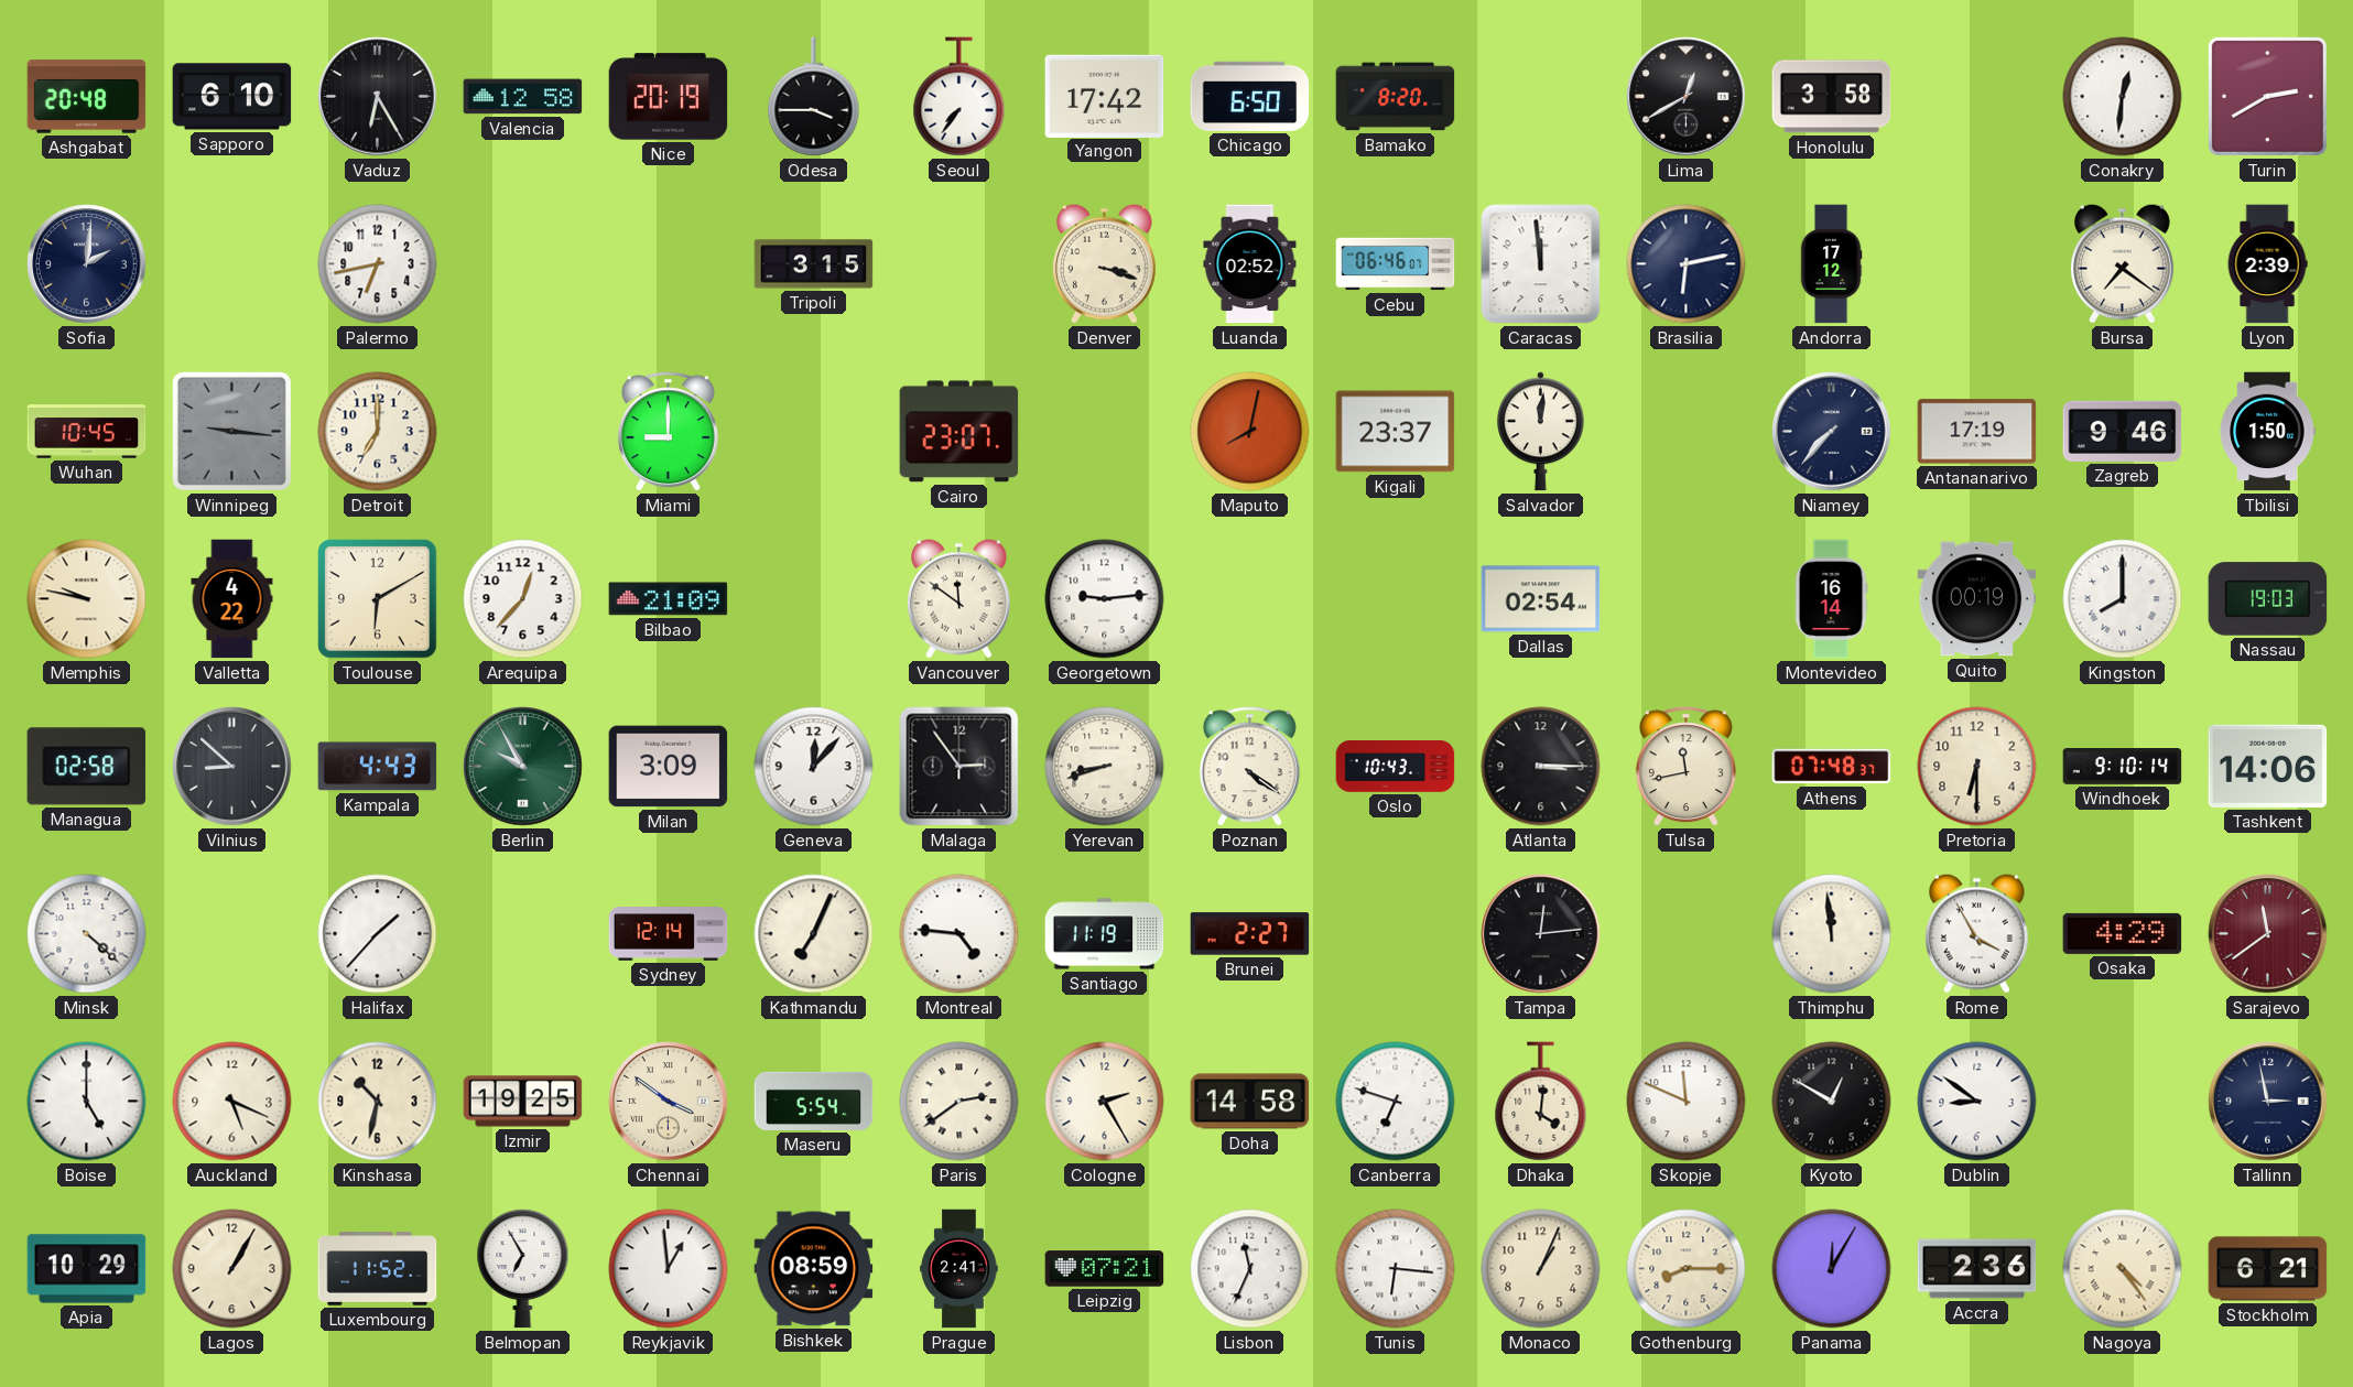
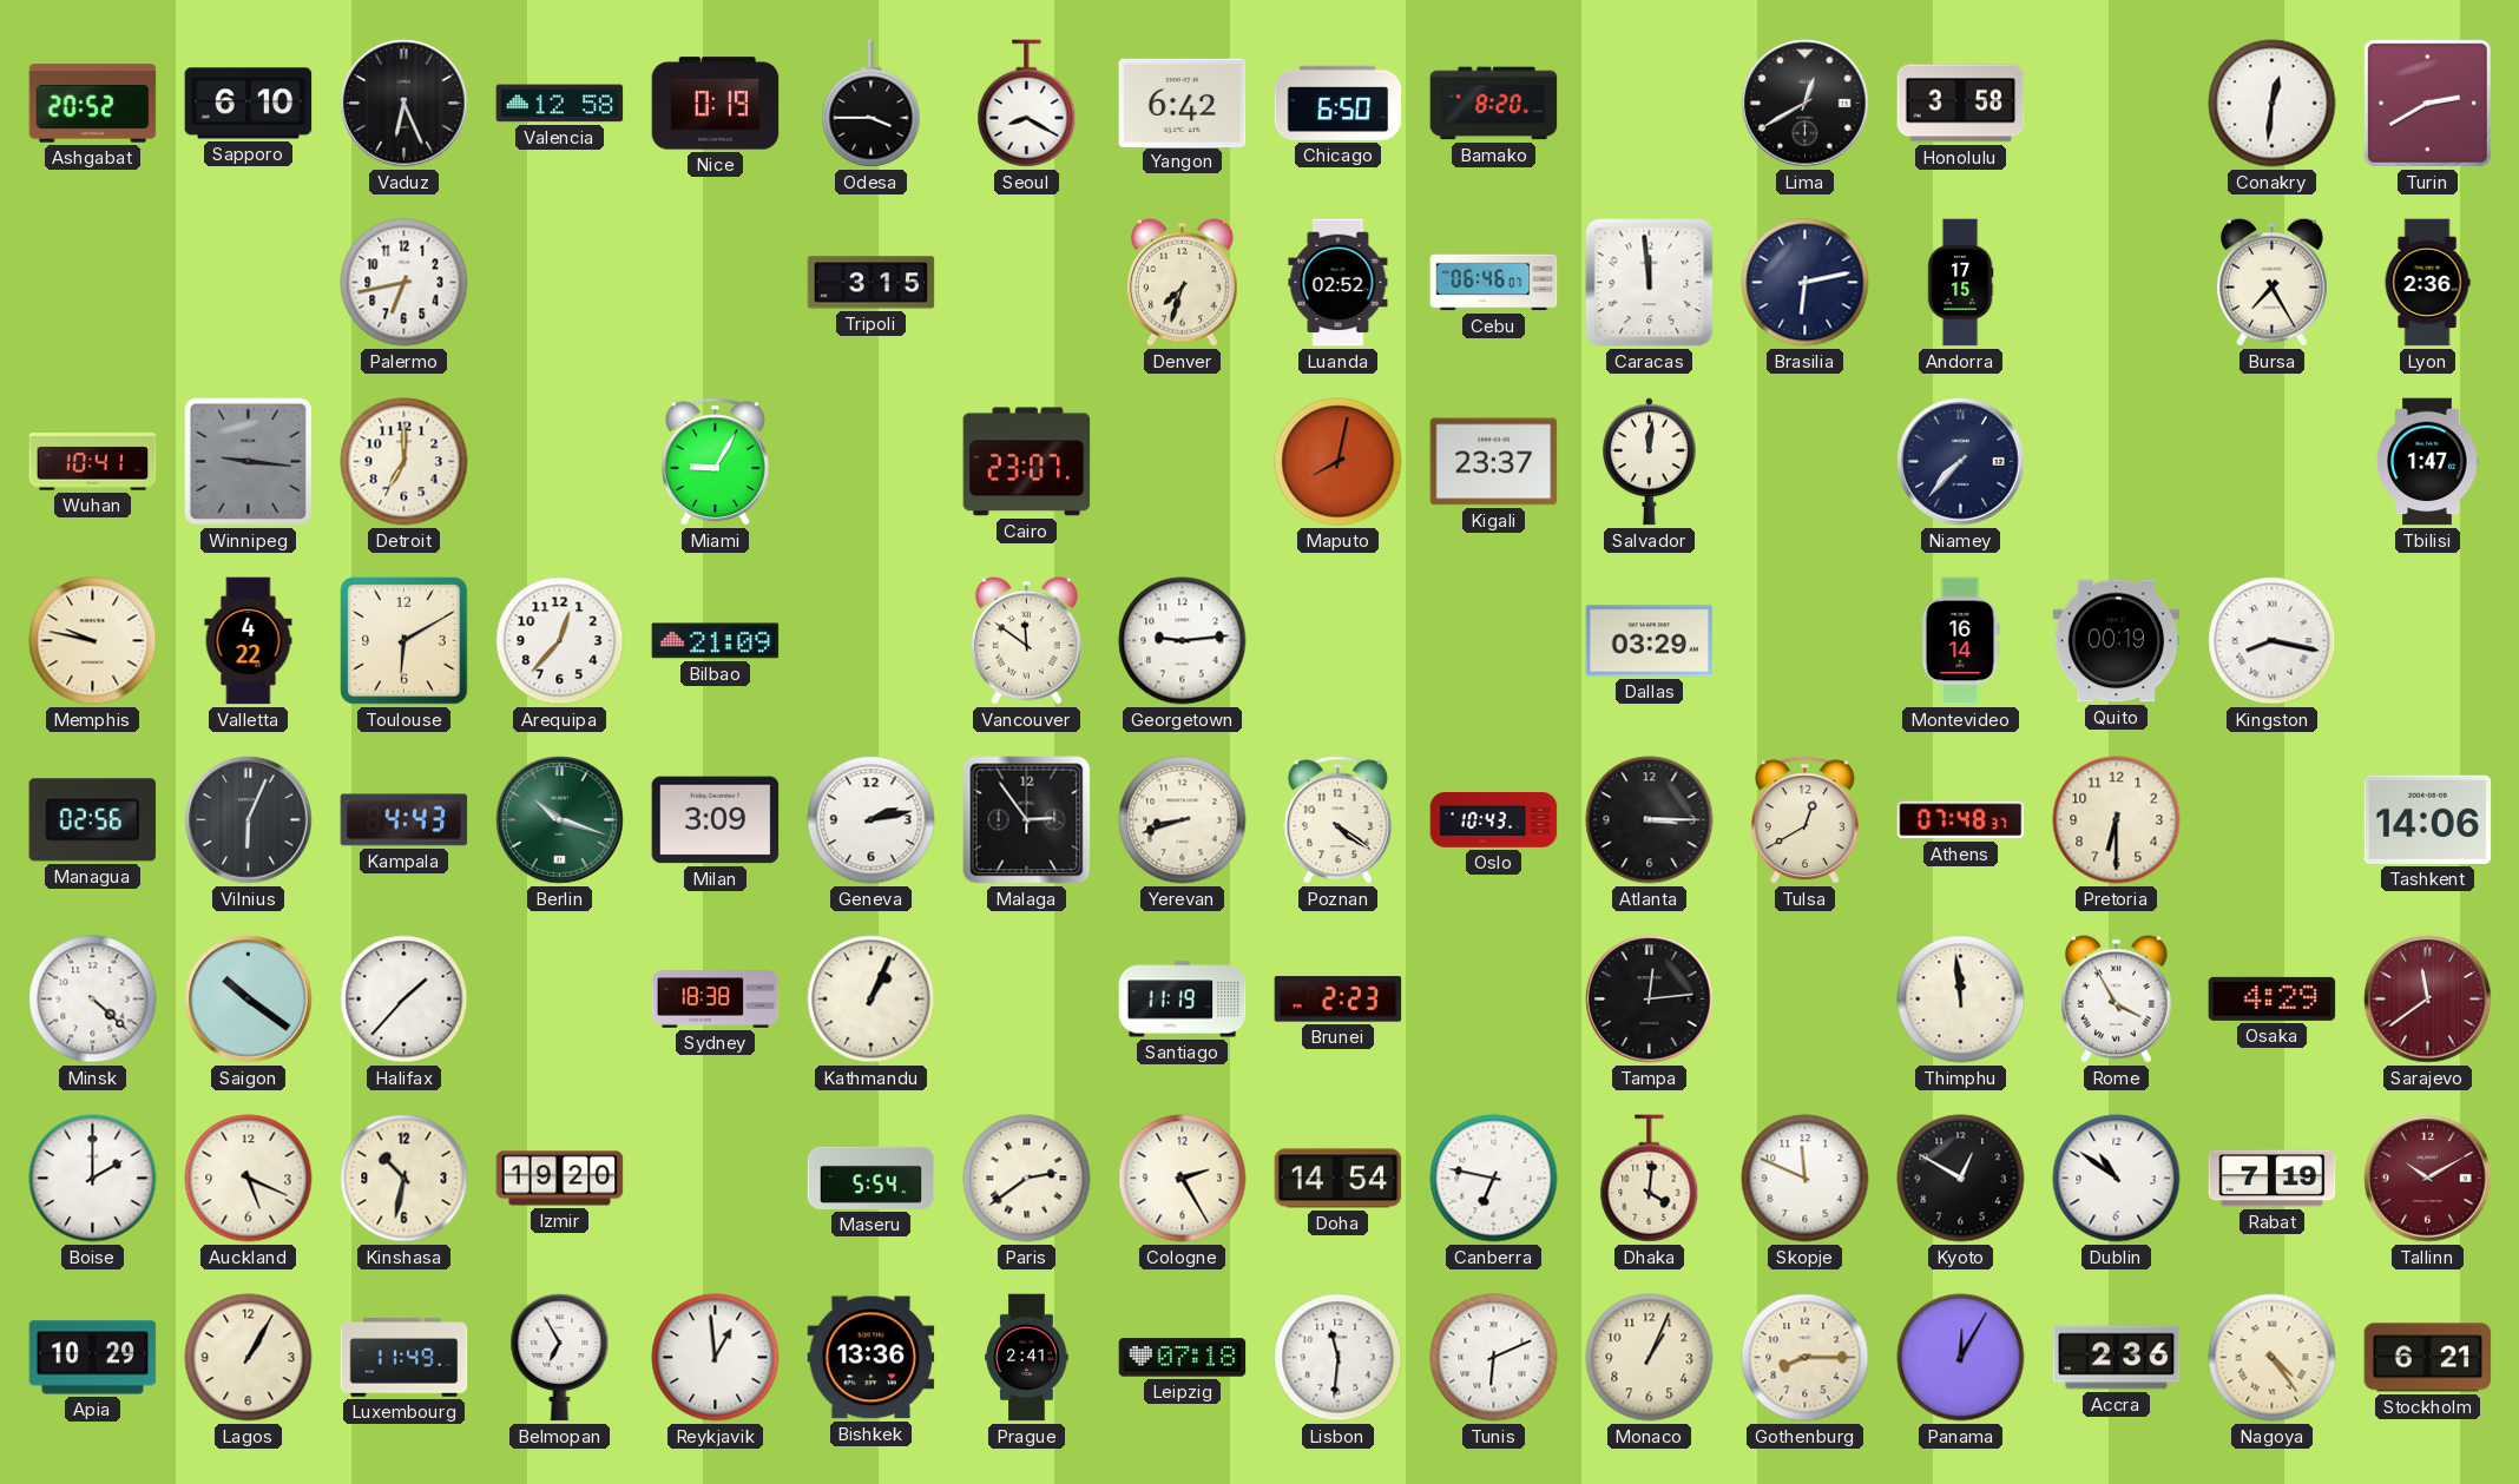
Ashgabat: 20:48 -> 20:52 (93, 104)
Vaduz: 6:25 -> 6:26 (405, 104)
Nice: 20:19 -> 0:19 (716, 104)
Seoul: 7:36 -> 8:20 (1027, 104)
Yangon: 17:42 -> 6:42 (1183, 103)
Sofia: 2:01 -> none (87, 264)
Denver: 3:18 -> 7:33 (1182, 282)
Andorra: 17:12 -> 17:15 (1960, 283)
Bursa: 7:21 -> 7:25 (2271, 282)
Lyon: 2:39 -> 2:36 (2427, 283)
Wuhan: 10:45 -> 10:41 (93, 462)
Miami: 9:00 -> 9:05 (715, 462)
Antananarivo: 17:19 -> none (1977, 432)
Zagreb: 9:46 -> none (2123, 431)
Tbilisi: 1:50 -> 1:47 (2427, 462)
Dallas: 02:54 -> 03:29 (1650, 641)
Kingston: 8:00 -> 8:17 (2273, 641)
Nassau: 19:03 -> none (2268, 599)
Managua: 02:58 -> 02:56 (93, 820)
Vilnius: 8:52 -> 6:04 (249, 820)
Berlin: 9:55 -> 10:18 (560, 820)
Geneva: 12:07 -> 2:13 (872, 820)
Tulsa: 11:43 -> 12:40 (1804, 820)
Windhoek: 9:10 -> none (2123, 767)
Saigon: none -> 10:21 (249, 1000)
Sydney: 12:14 -> 18:38 (716, 1000)
Kathmandu: 7:04 -> 1:04 (872, 1000)
Montreal: 4:46 -> none (959, 934)
Brunei: 2:27 -> 2:23 (1339, 1000)
Boise: 5:00 -> 2:00 (93, 1179)
Izmir: 19:25 -> 19:20 (560, 1179)
Chennai: 3:51 -> none (669, 1102)
Doha: 14:58 -> 14:54 (1339, 1179)
Canberra: 6:48 -> 6:47 (1494, 1179)
Dublin: 8:51 -> 10:51 (2117, 1179)
Rabat: none -> 7:19 (2273, 1179)
Tallinn: 2:58 -> 10:10 (2428, 1179)
Tallinn dial: navy -> burgundy (2428, 1179)
Luxembourg: 11:52 -> 11:49 (405, 1358)
Bishkek: 08:59 -> 13:36 (872, 1358)
Leipzig: 07:21 -> 07:18 (1183, 1358)
Lisbon: 11:34 -> 11:31 (1339, 1358)
Tunis: 6:16 -> 6:11 (1494, 1358)
